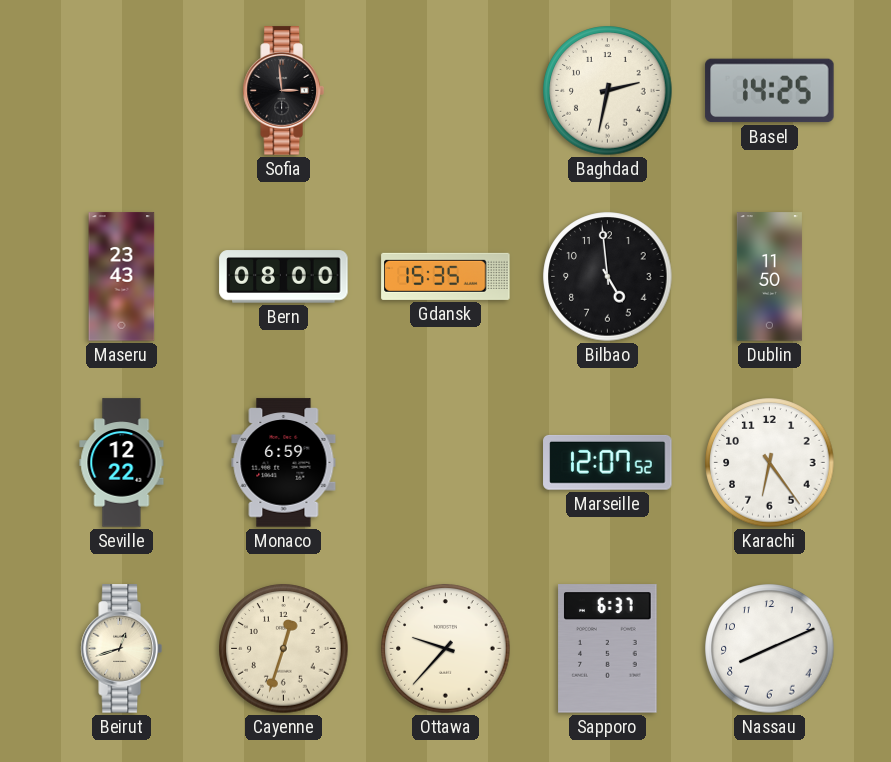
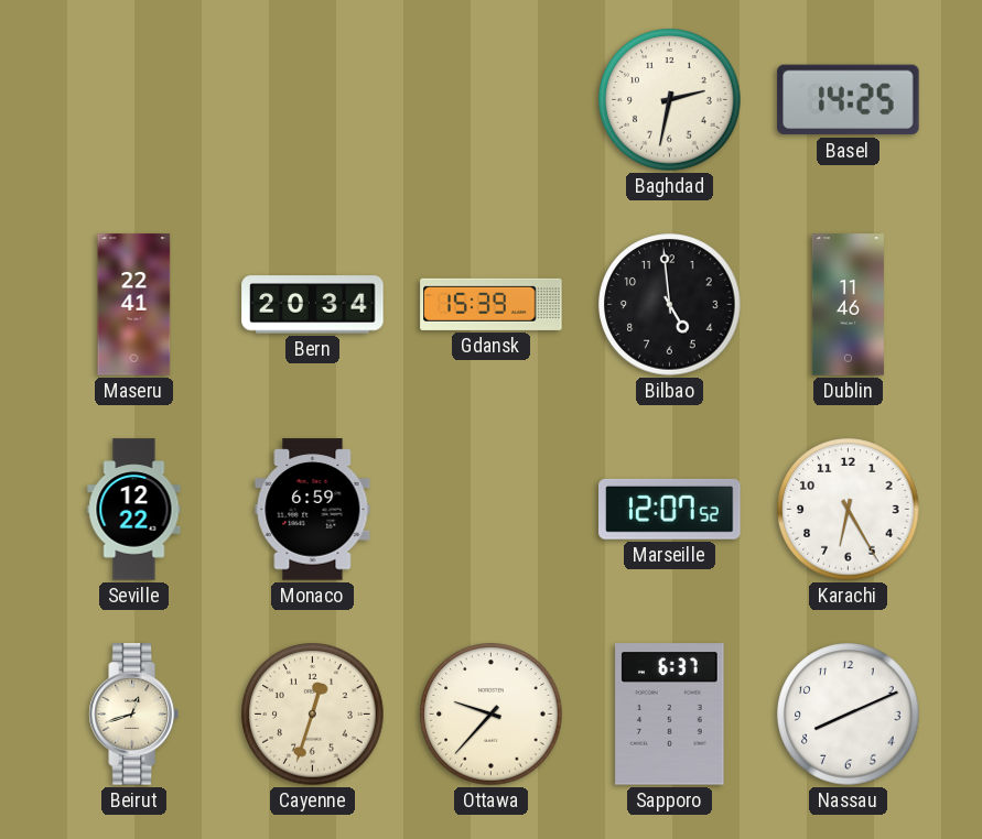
Sofia: 2:59 -> none (283, 91)
Maseru: 23:43 -> 22:41 (134, 305)
Bern: 08:00 -> 20:34 (313, 305)
Gdansk: 15:35 -> 15:39 (492, 304)
Dublin: 11:50 -> 11:46 (848, 305)
Karachi: 6:24 -> 6:25 (849, 510)
